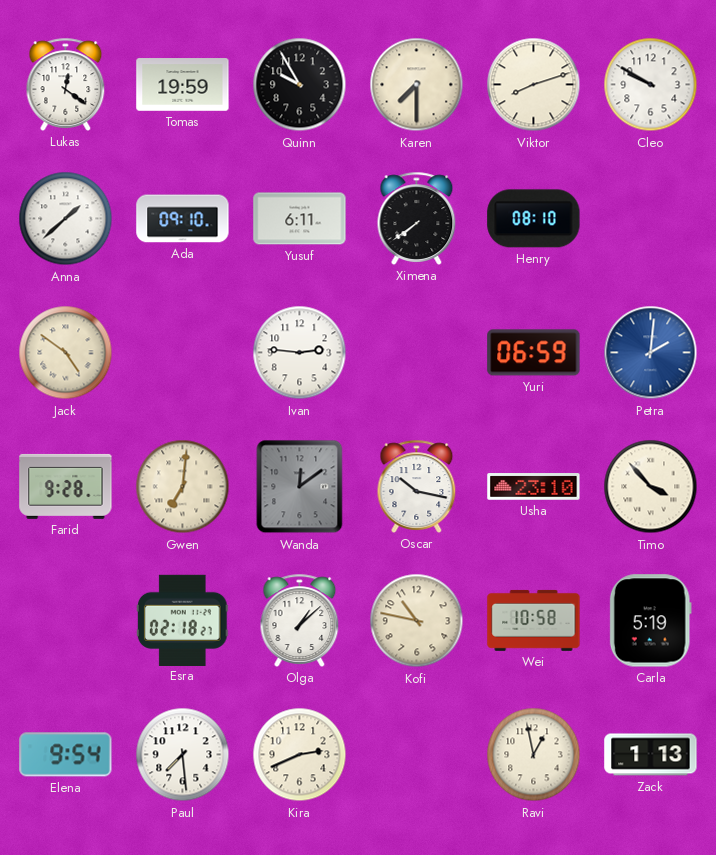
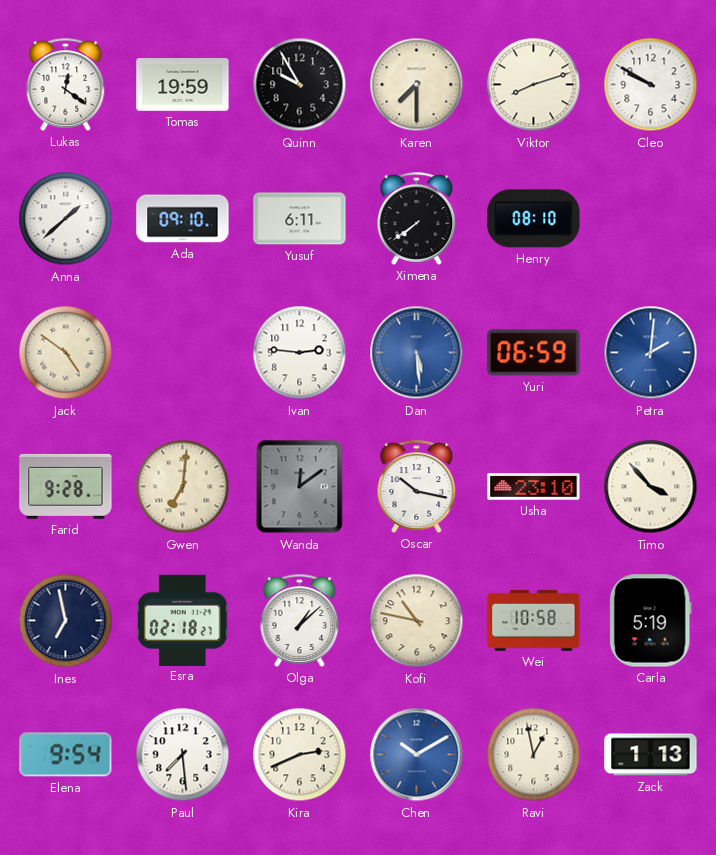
Dan: none -> 5:29 (417, 353)
Ines: none -> 6:58 (66, 621)
Chen: none -> 10:10 (417, 755)
